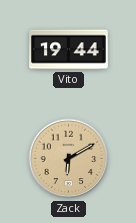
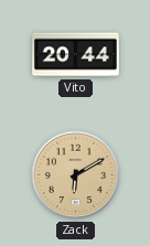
Vito: 19:44 -> 20:44 (76, 55)
